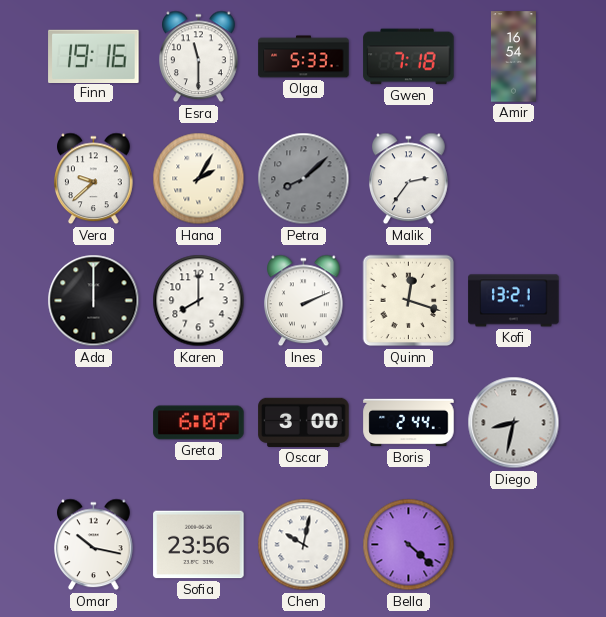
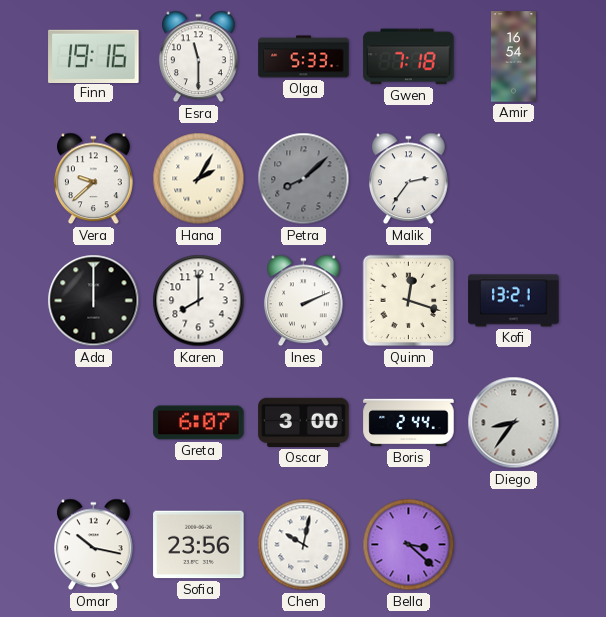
Diego: 8:32 -> 8:36 (514, 423)
Bella: 4:22 -> 3:22 (409, 545)
